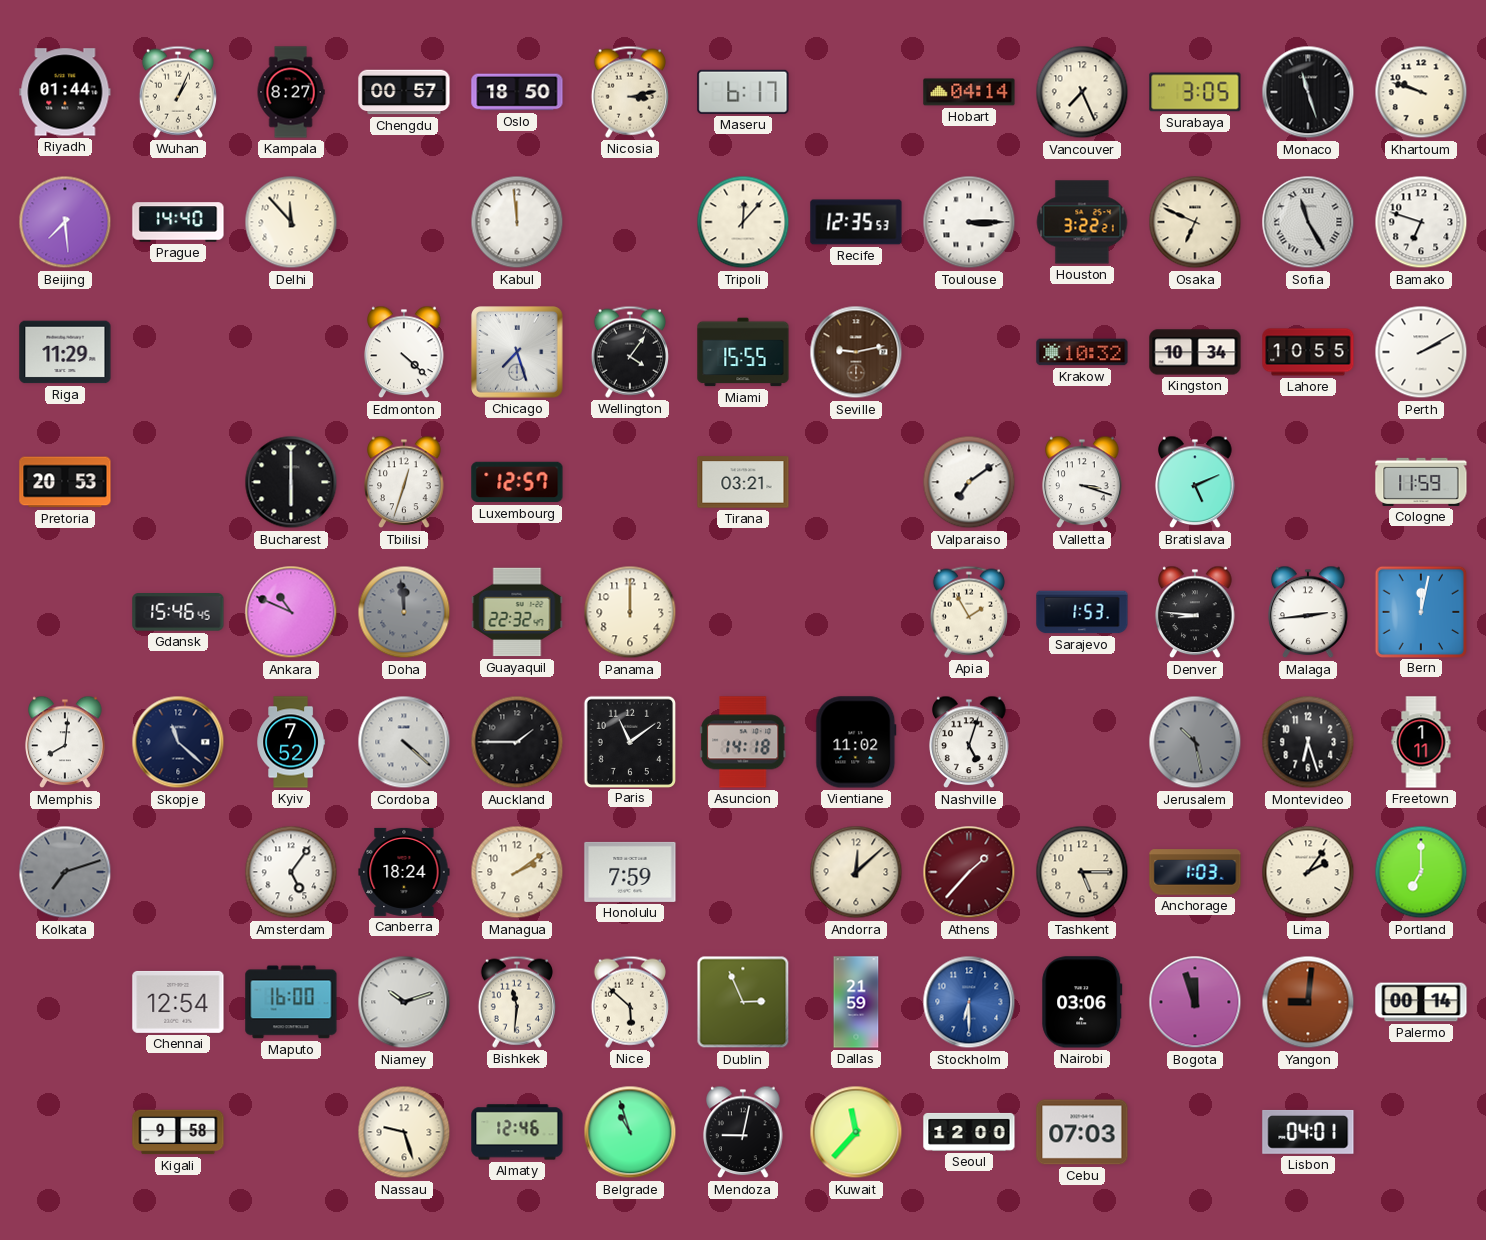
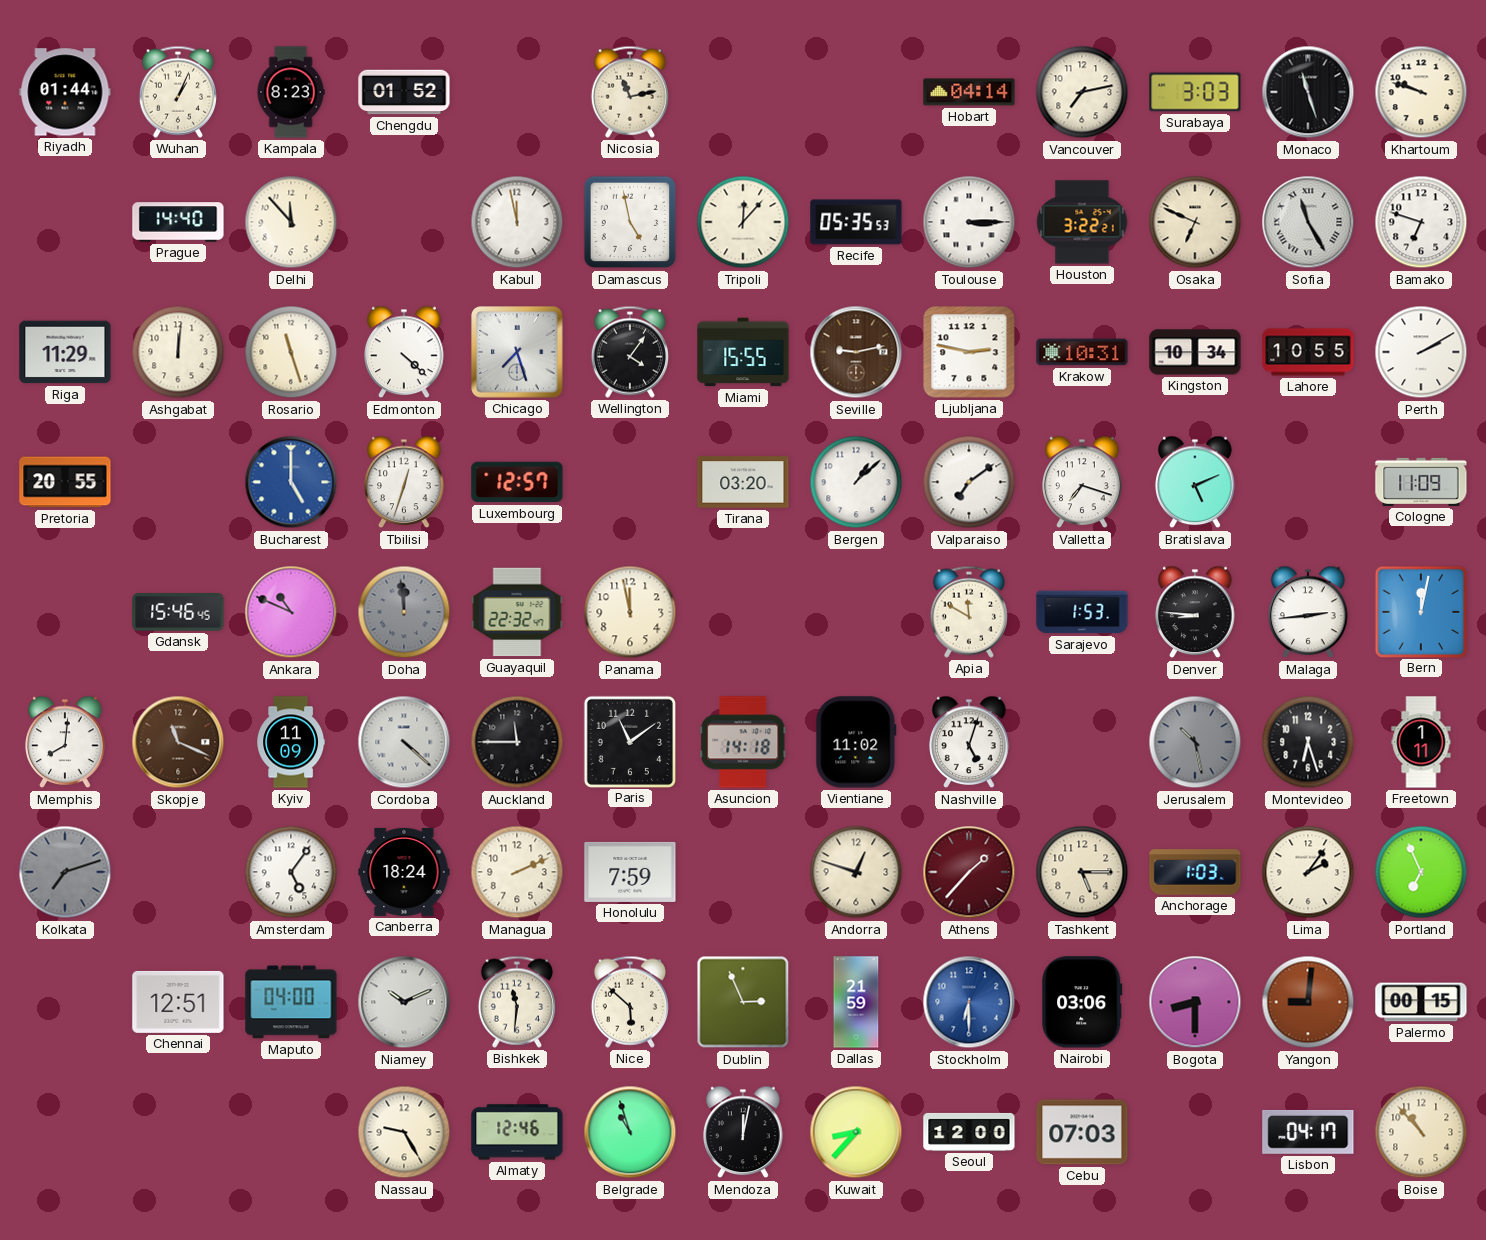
Kampala: 8:27 -> 8:23 (291, 92)
Chengdu: 00:57 -> 01:52 (404, 92)
Oslo: 18:50 -> none (517, 92)
Nicosia: 3:13 -> 11:13 (630, 92)
Maseru: 6:17 -> none (743, 92)
Vancouver: 7:26 -> 7:13 (1082, 92)
Surabaya: 3:05 -> 3:03 (1195, 92)
Beijing: 7:29 -> none (65, 222)
Kabul: 11:59 -> 11:58 (517, 222)
Damascus: none -> 4:58 (630, 222)
Recife: 12:35 -> 05:35 (856, 222)
Ashgabat: none -> 12:01 (178, 352)
Rosario: none -> 11:27 (291, 352)
Ljubljana: none -> 2:47 (969, 352)
Krakow: 10:32 -> 10:31 (1082, 352)
Pretoria: 20:53 -> 20:55 (65, 482)
Bucharest: 6:00 -> 5:00 (291, 482)
Bucharest dial: black -> blue (291, 482)
Tirana: 03:21 -> 03:20 (743, 482)
Bergen: none -> 1:08 (856, 482)
Valletta: 3:18 -> 7:18 (1082, 482)
Cologne: 11:59 -> 11:09 (1421, 482)
Panama: 12:00 -> 11:58 (630, 612)
Apia: 1:55 -> 11:50 (969, 612)
Skopje: 11:22 -> 11:19 (178, 742)
Skopje dial: navy -> brown (178, 742)
Kyiv: 7:52 -> 11:09 (290, 742)
Auckland: 1:45 -> 11:45 (517, 742)
Managua: 2:09 -> 2:11 (517, 872)
Andorra: 12:08 -> 12:48 (856, 872)
Portland: 7:00 -> 6:56 (1421, 872)
Chennai: 12:54 -> 12:51 (178, 1002)
Maputo: 16:00 -> 04:00 (291, 1002)
Niamey: 10:12 -> 10:11 (404, 1002)
Bogota: 11:57 -> 8:30 (1195, 1002)
Palermo: 00:14 -> 00:15 (1421, 1002)
Kigali: 9:58 -> none (178, 1132)
Nassau: 9:27 -> 9:25 (404, 1132)
Mendoza: 9:02 -> 12:02 (743, 1132)
Kuwait: 11:37 -> 8:37 (856, 1132)
Lisbon: 04:01 -> 04:17 (1308, 1132)
Boise: none -> 10:53 (1421, 1132)
